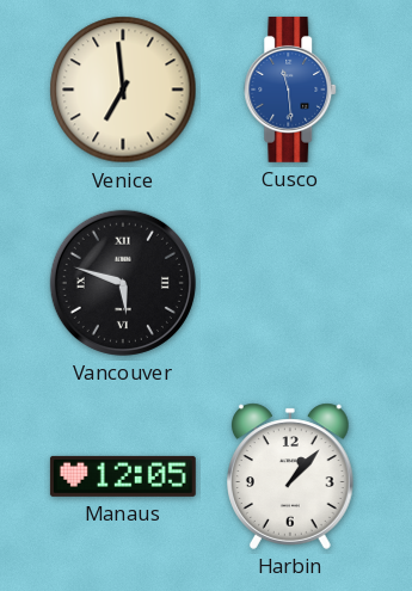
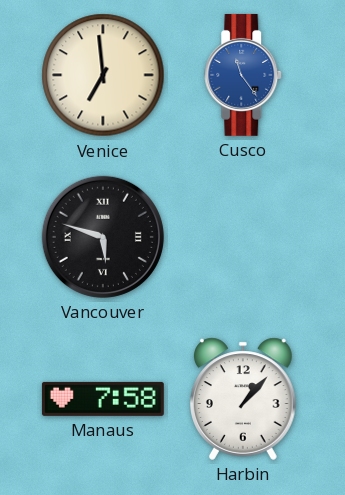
Cusco: 11:29 -> 11:24 (244, 75)
Manaus: 12:05 -> 7:58 (103, 399)
